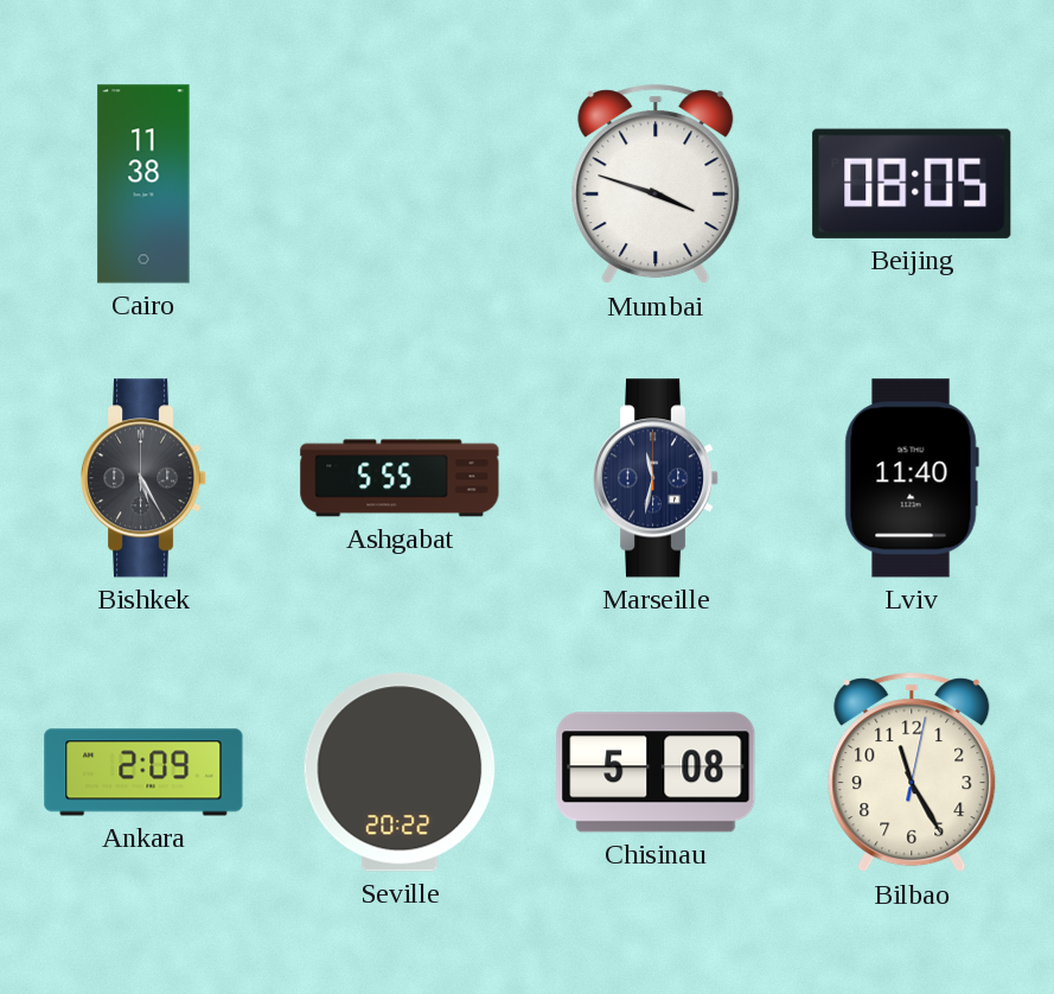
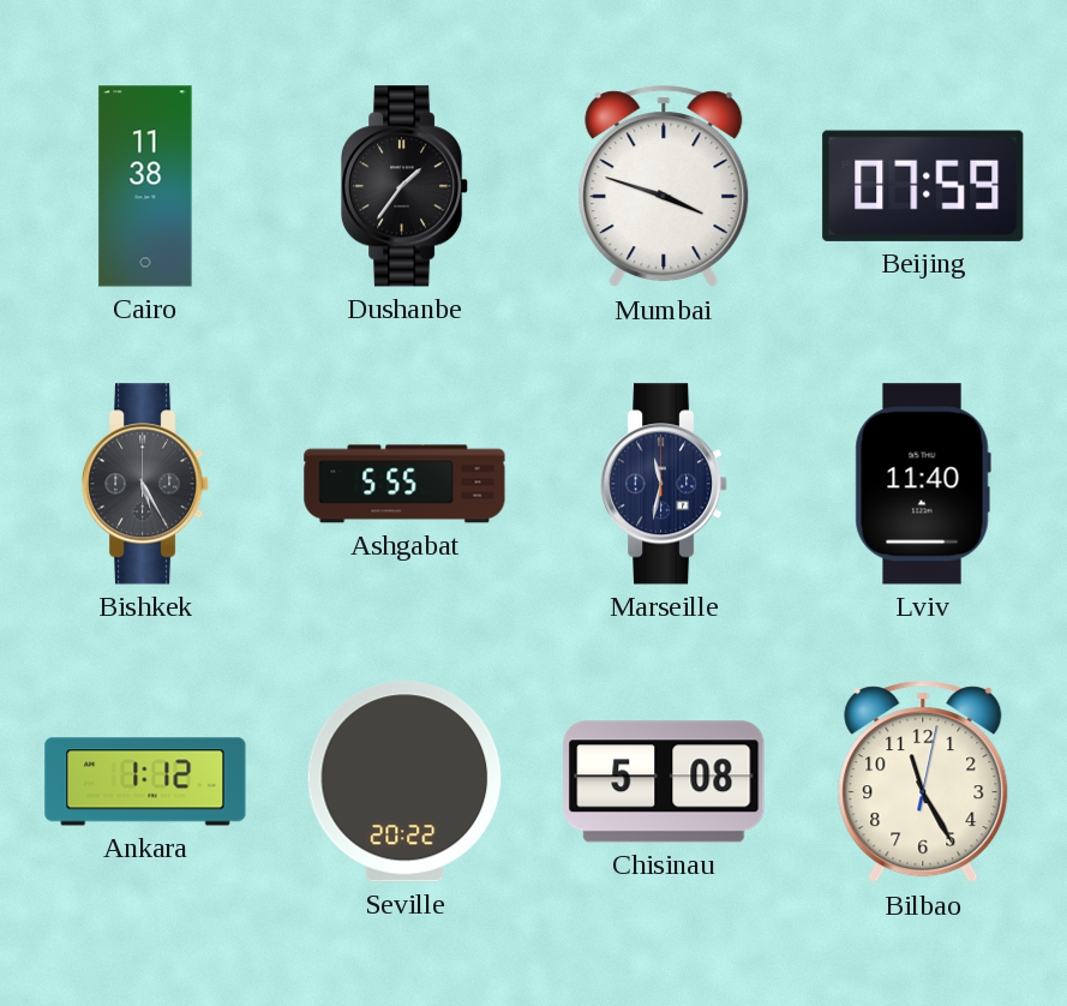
Dushanbe: none -> 1:36 (404, 186)
Beijing: 08:05 -> 07:59 (923, 186)
Ankara: 2:09 -> 1:12 (145, 782)
